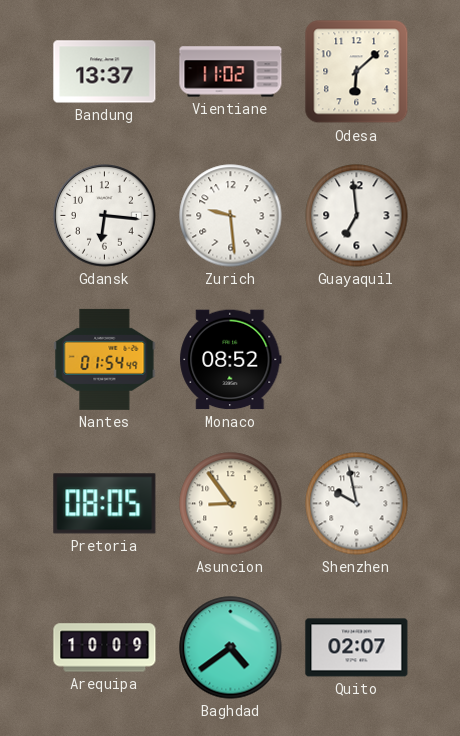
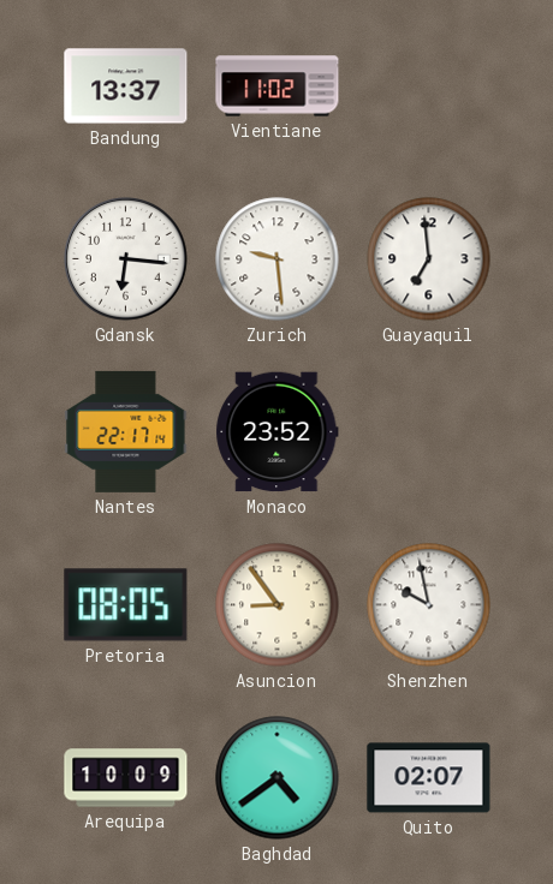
Odesa: 6:08 -> none (357, 72)
Nantes: 01:54 -> 22:17 (126, 431)
Monaco: 08:52 -> 23:52 (278, 432)
